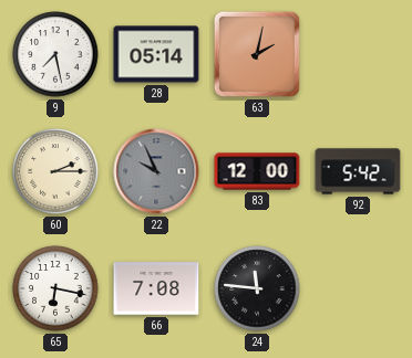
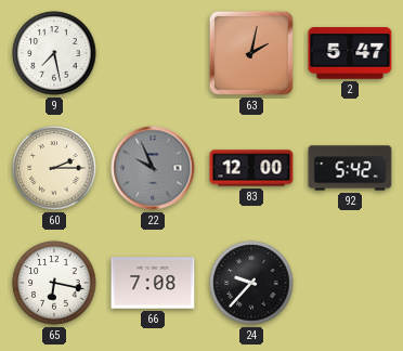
28: 05:14 -> none (156, 54)
2: none -> 5:47 (350, 53)
24: 11:46 -> 9:37 (251, 283)
